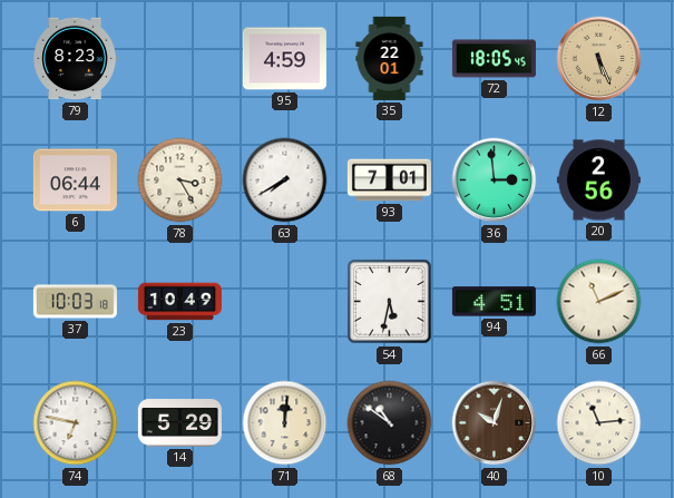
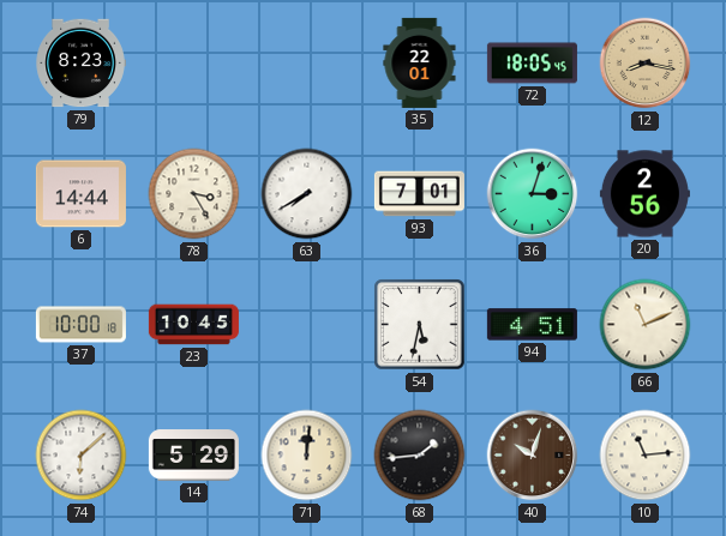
95: 4:59 -> none (284, 59)
12: 5:26 -> 8:17 (646, 64)
6: 06:44 -> 14:44 (80, 194)
36: 2:59 -> 3:03 (533, 194)
37: 10:03 -> 10:00 (80, 325)
23: 10:49 -> 10:45 (193, 325)
74: 6:47 -> 6:08 (82, 456)
68: 10:51 -> 1:44 (420, 456)
